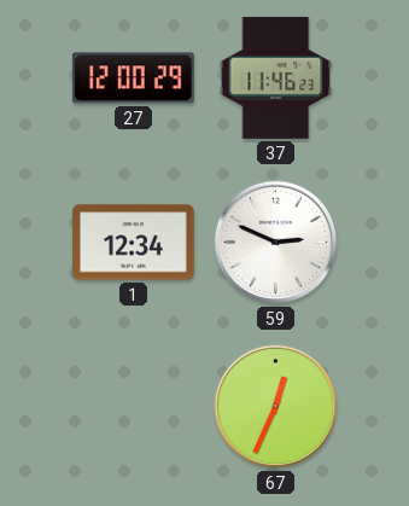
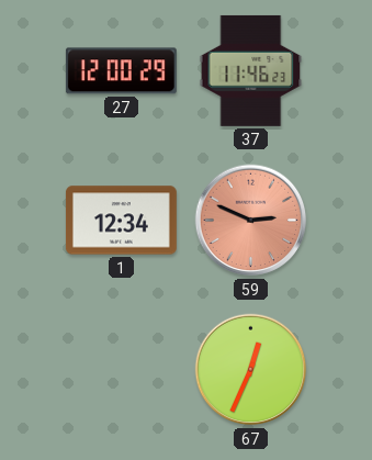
59 dial: white -> salmon (251, 221)
